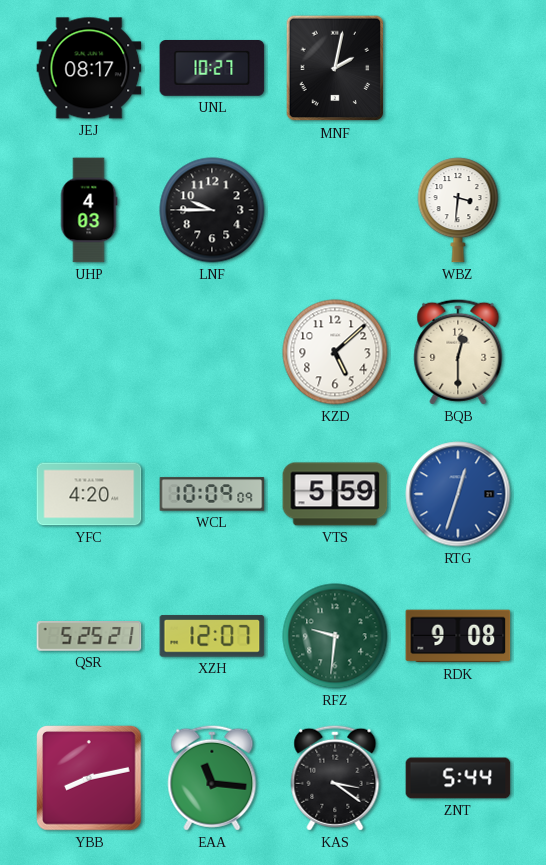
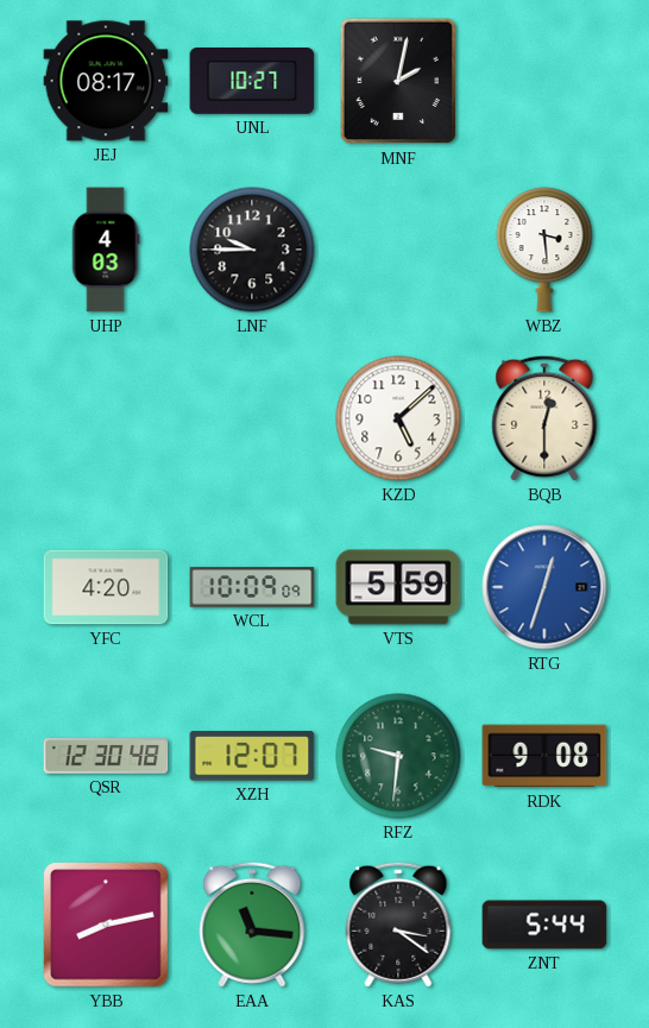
WBZ: 3:31 -> 3:29 (544, 250)
QSR: 5:25 -> 12:30 (106, 757)
